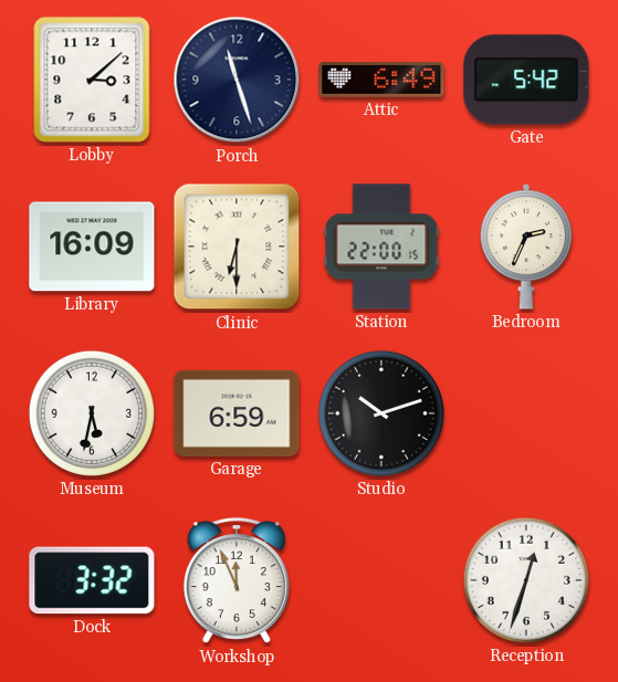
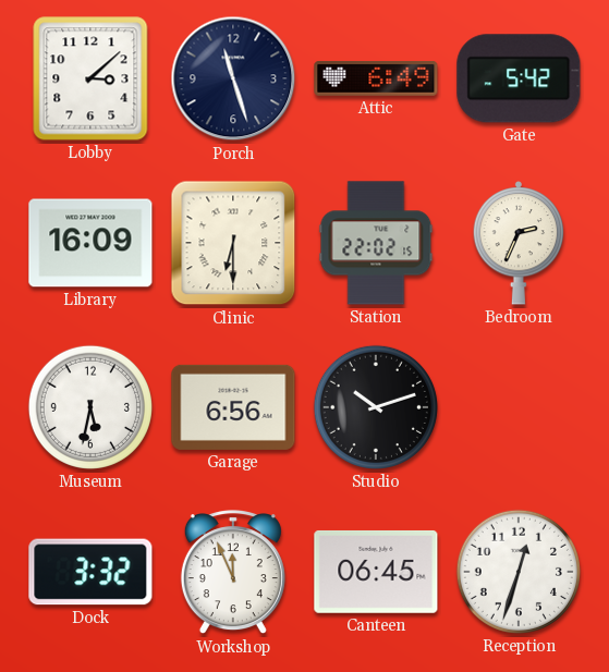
Station: 22:00 -> 22:02 (376, 243)
Garage: 6:59 -> 6:56 (233, 407)
Canteen: none -> 06:45 (376, 572)
